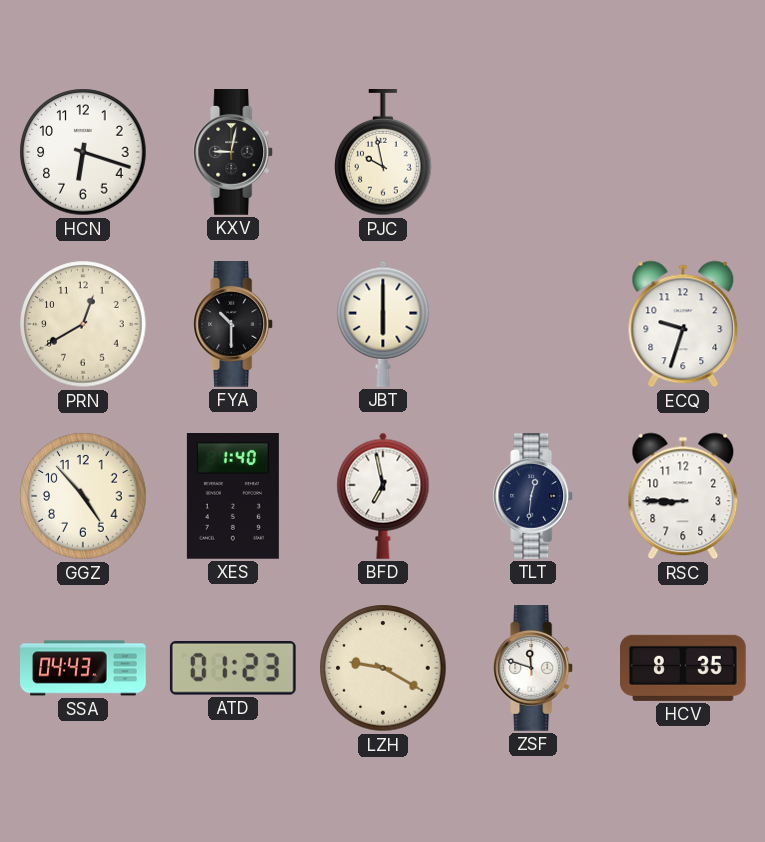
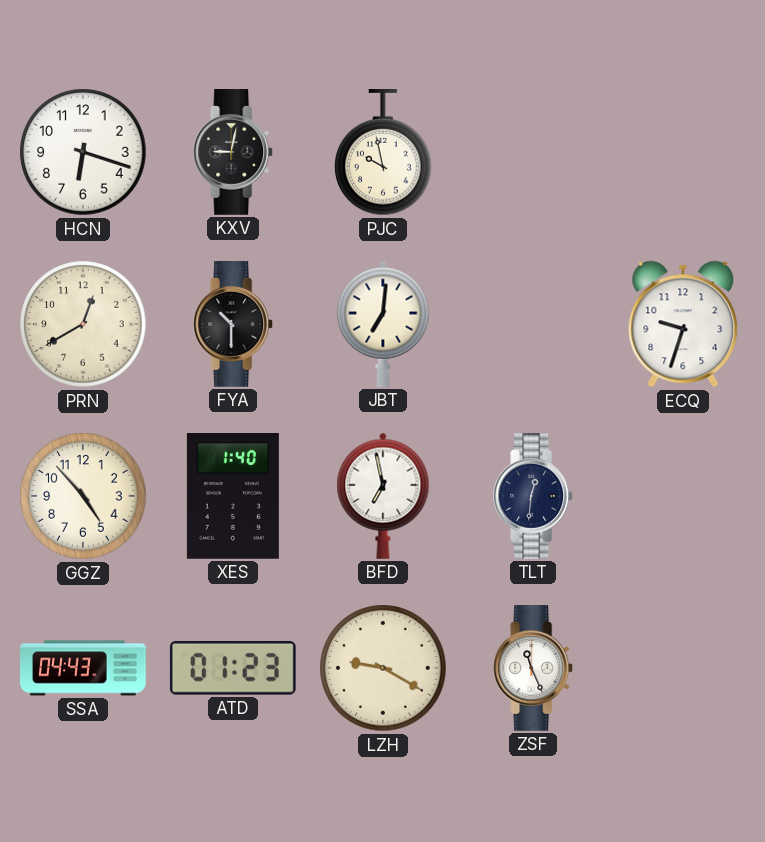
JBT: 6:00 -> 7:01 (383, 324)
RSC: 8:45 -> none (683, 496)
ZSF: 11:48 -> 11:26 (534, 669)
HCV: 8:35 -> none (684, 668)
